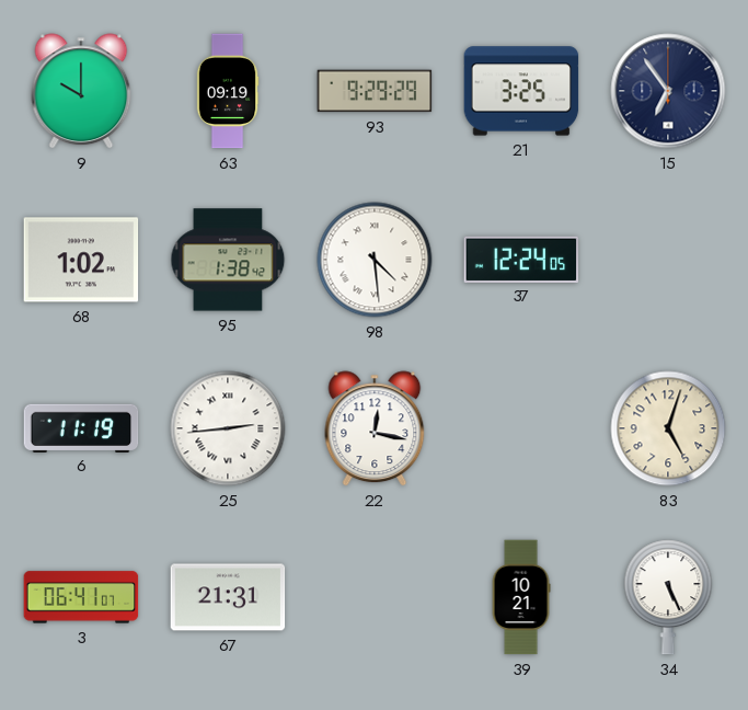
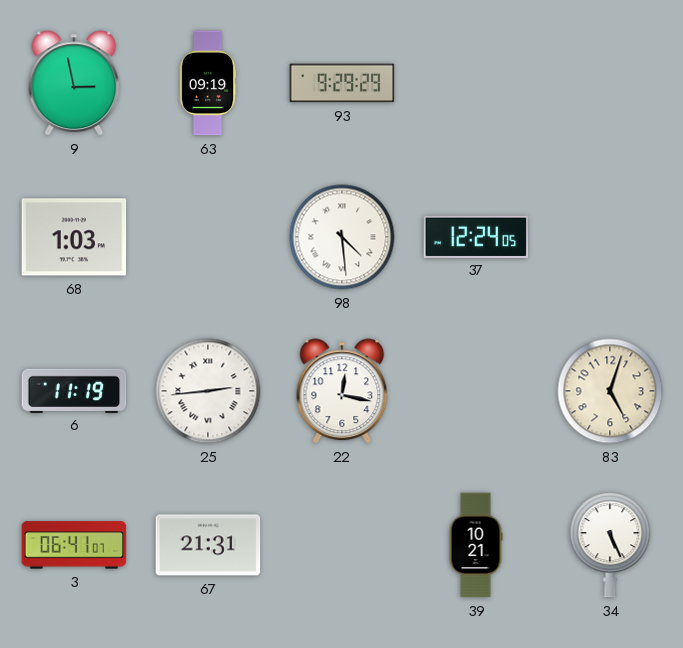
9: 10:00 -> 2:58 (74, 83)
21: 3:25 -> none (521, 91)
15: 6:54 -> none (668, 91)
68: 1:02 -> 1:03 (74, 237)
95: 1:38 -> none (228, 260)
